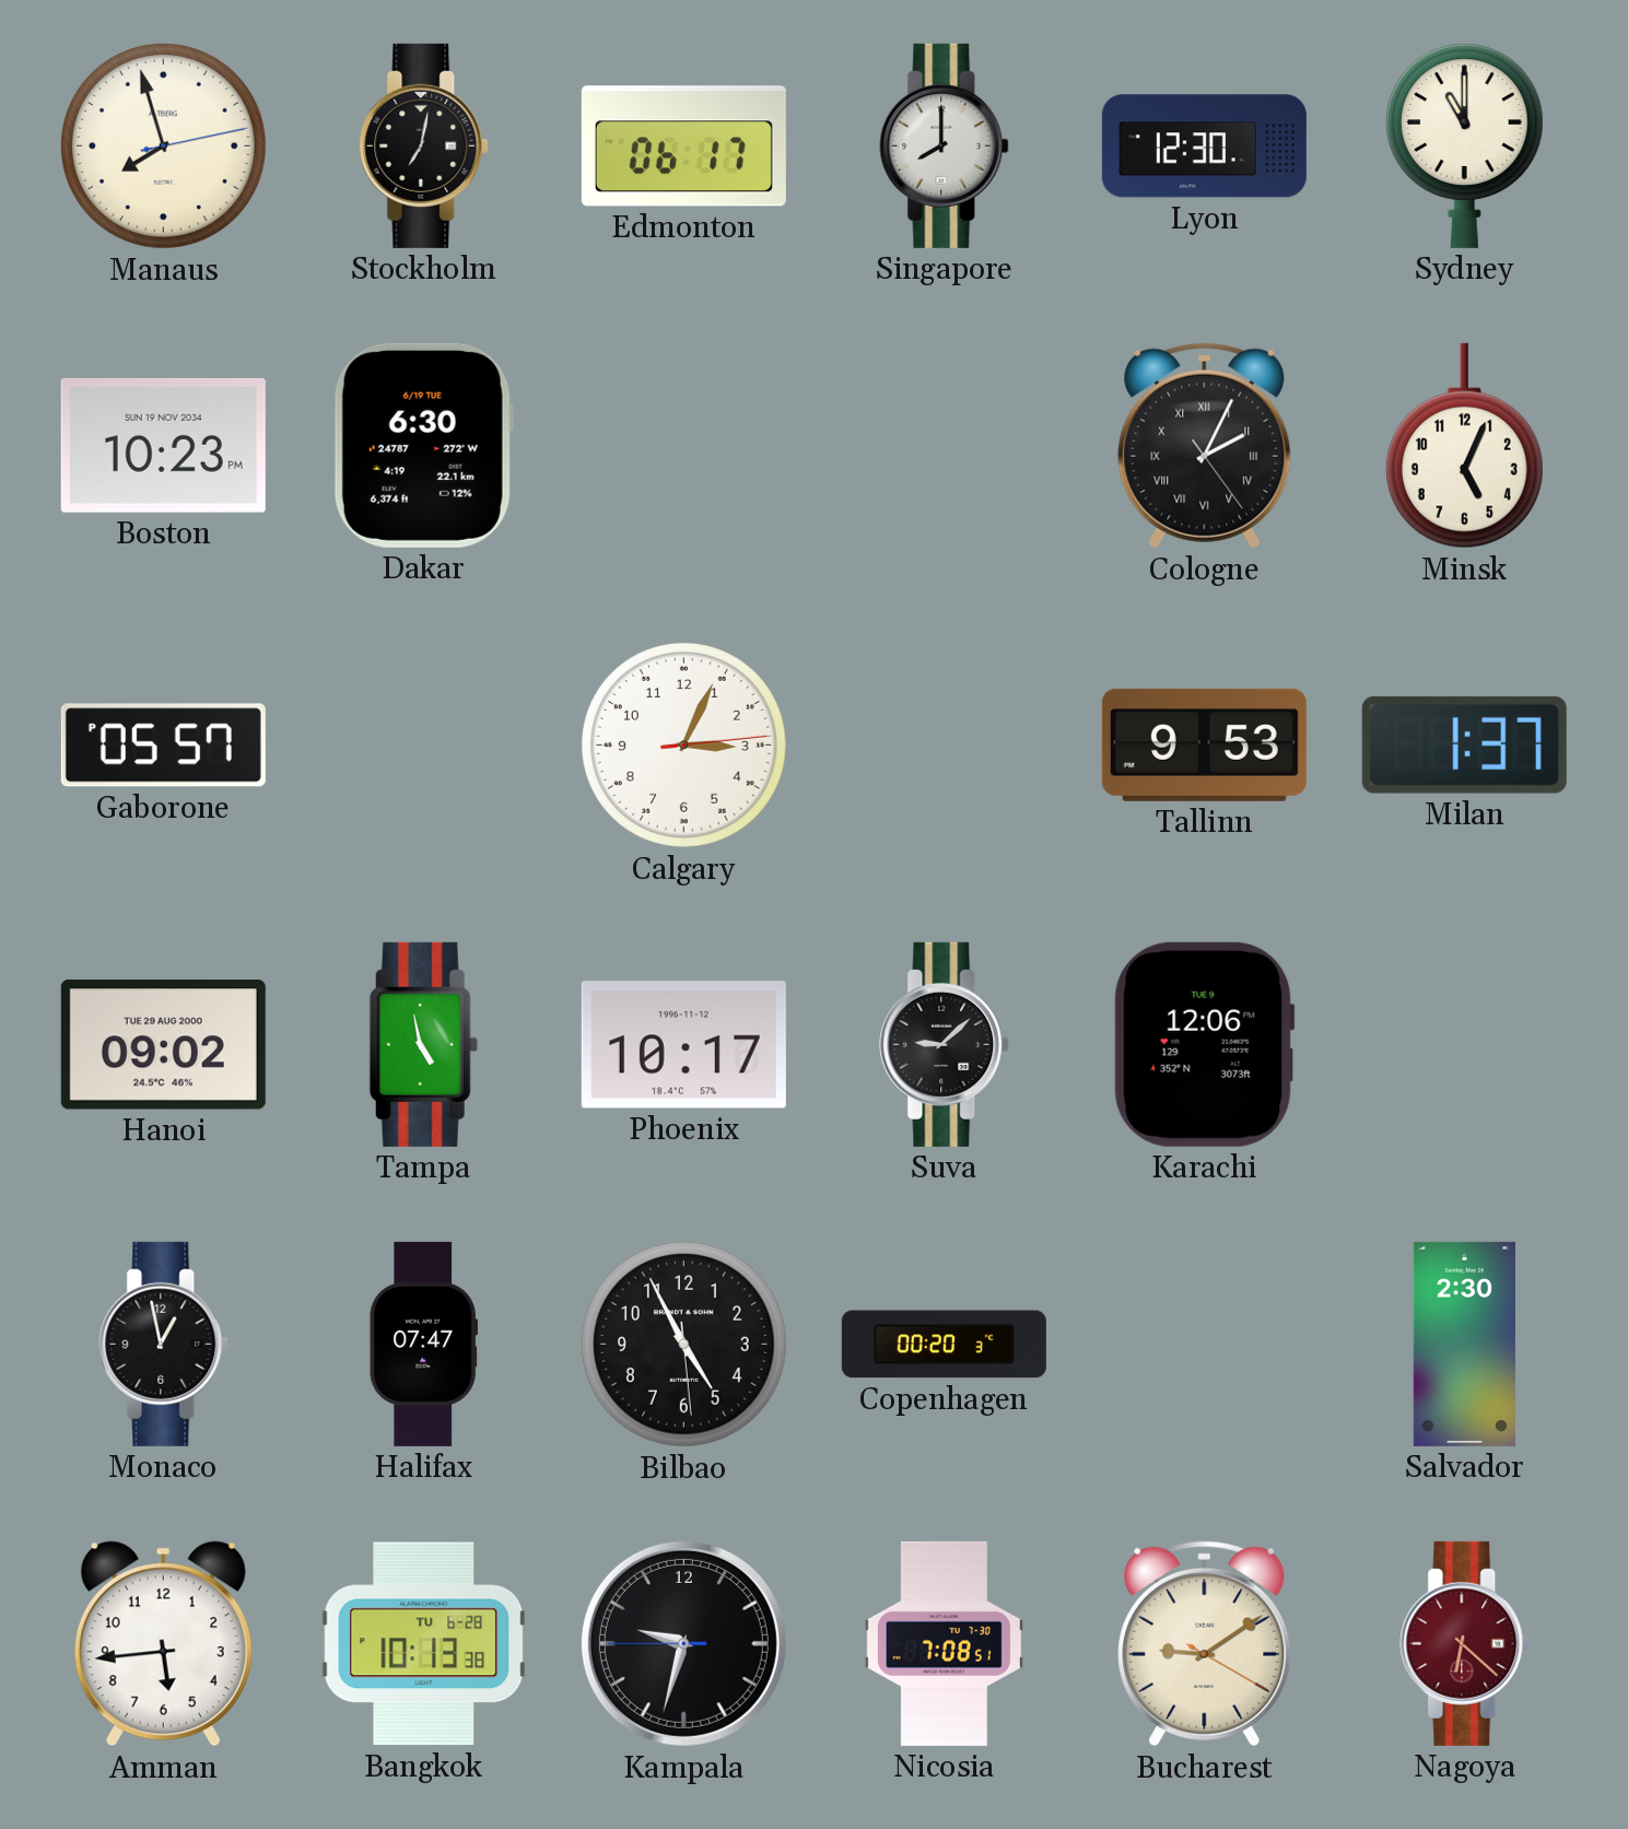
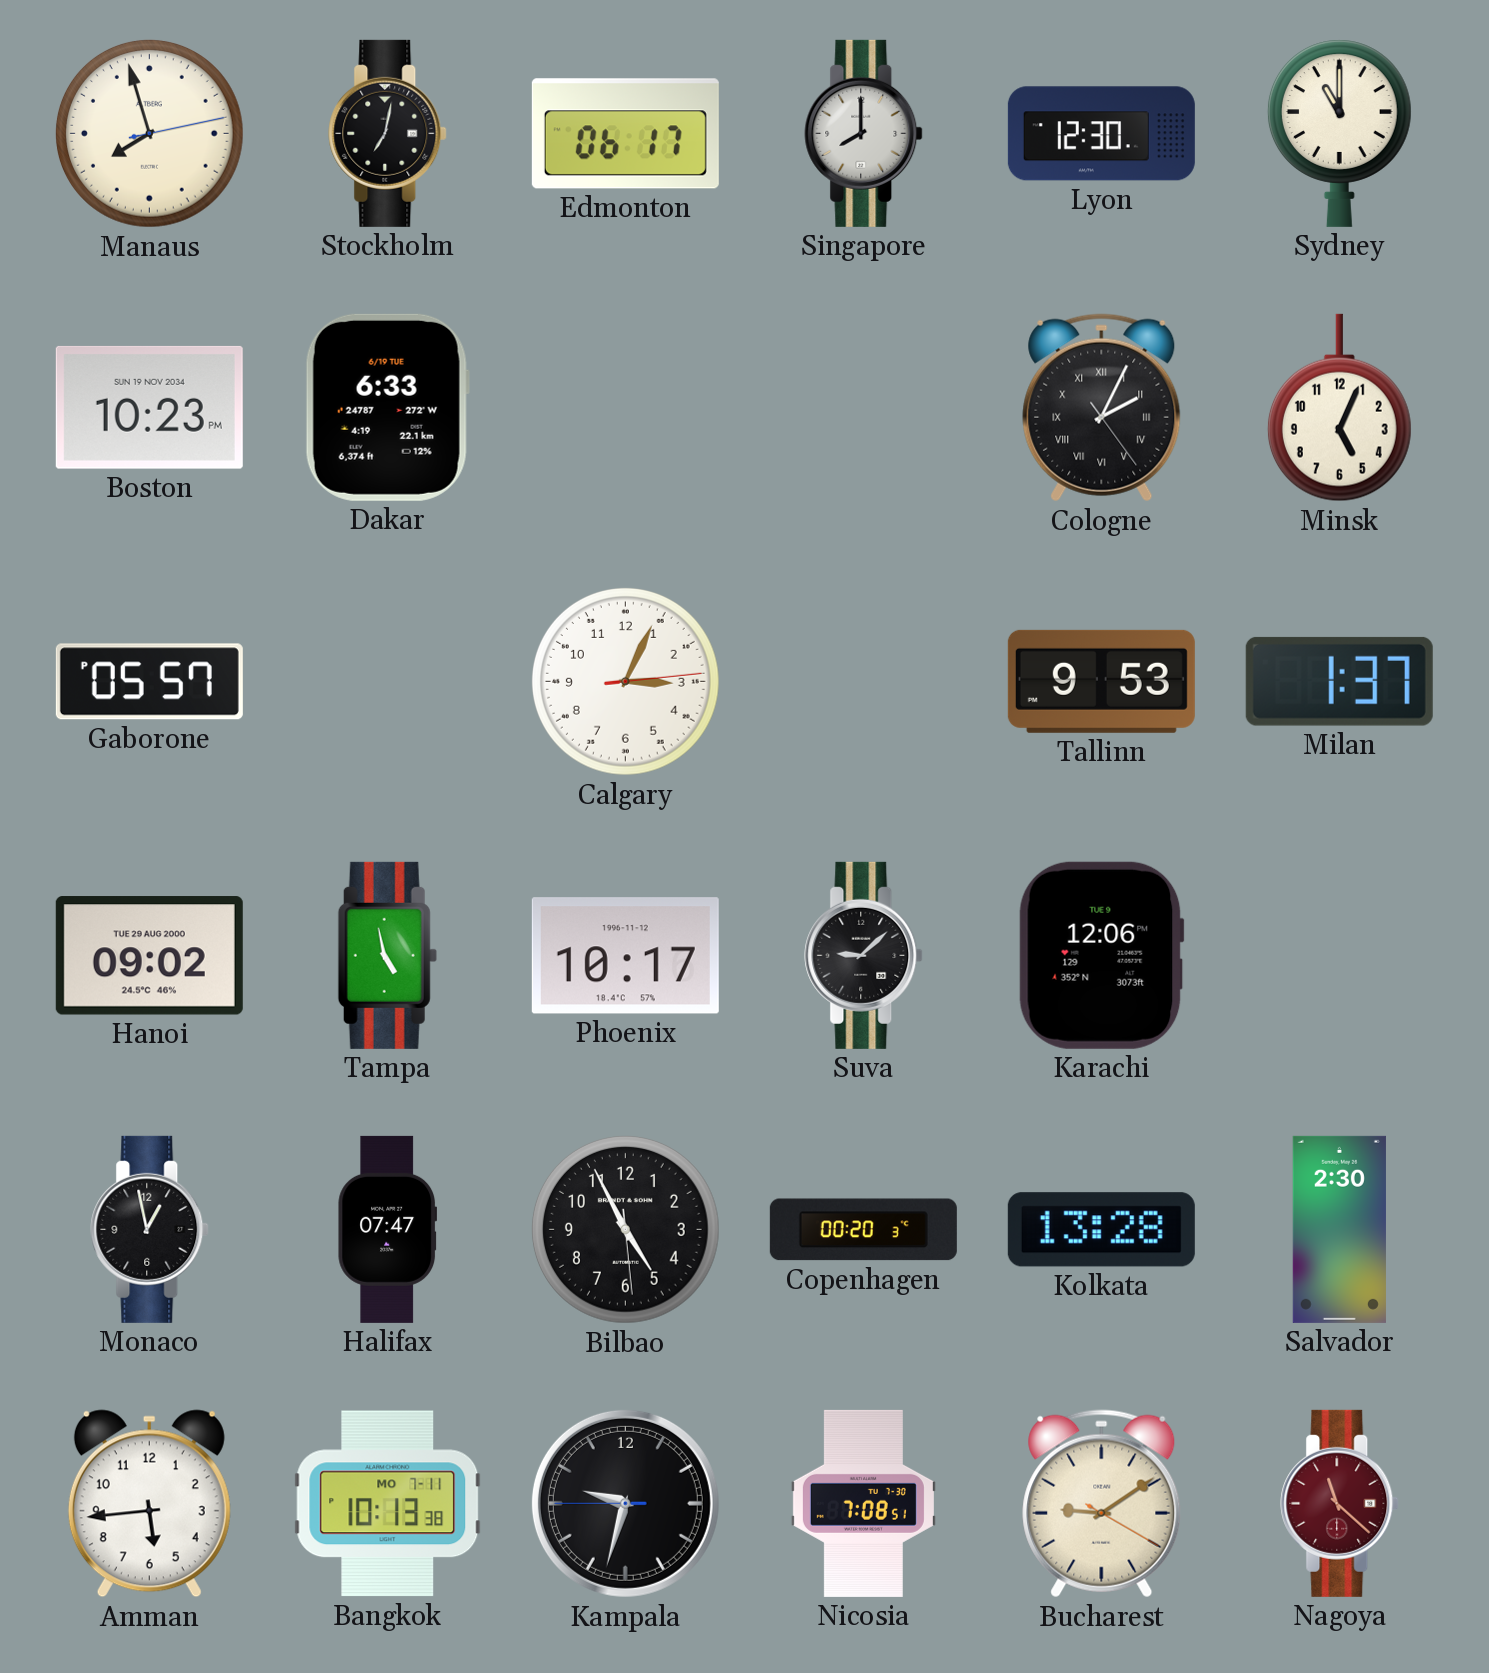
Dakar: 6:30 -> 6:33 (387, 407)
Kolkata: none -> 13:28 (1101, 1230)
Bangkok date: TU 6-28 -> MO 7-11 (388, 1504)
Nagoya: 6:22 -> 11:22 (1340, 1503)
